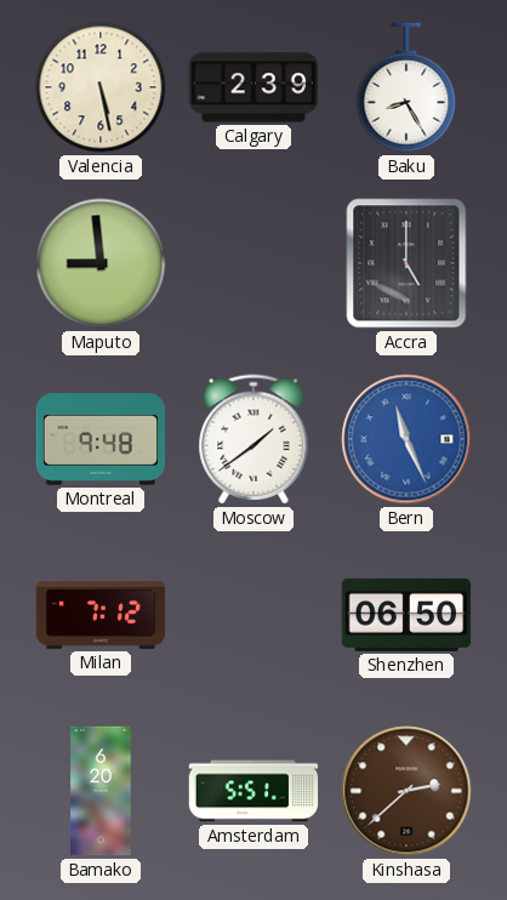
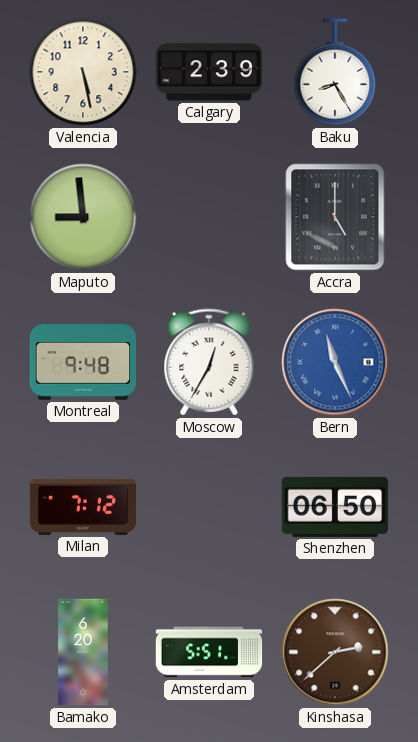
Moscow: 1:39 -> 12:35 (209, 362)
